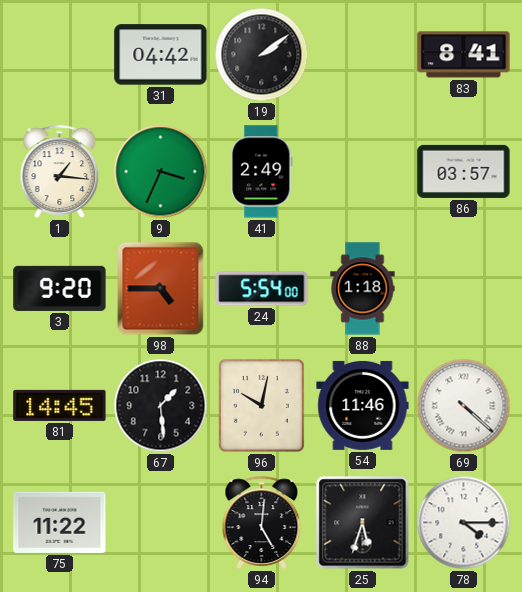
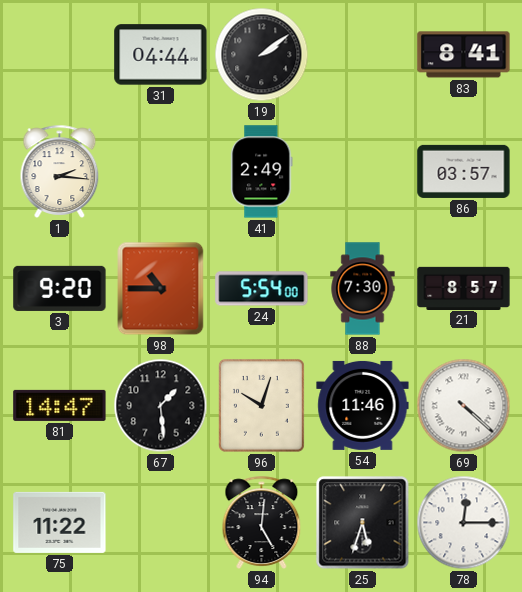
31: 04:42 -> 04:44 (161, 55)
1: 1:16 -> 2:16 (60, 171)
9: 3:34 -> none (161, 172)
98: 4:45 -> 10:45 (161, 289)
88: 1:18 -> 7:30 (363, 289)
21: none -> 8:57 (464, 288)
81: 14:45 -> 14:47 (60, 405)
96: 10:02 -> 10:03 (261, 405)
78: 4:15 -> 12:15 (464, 523)
